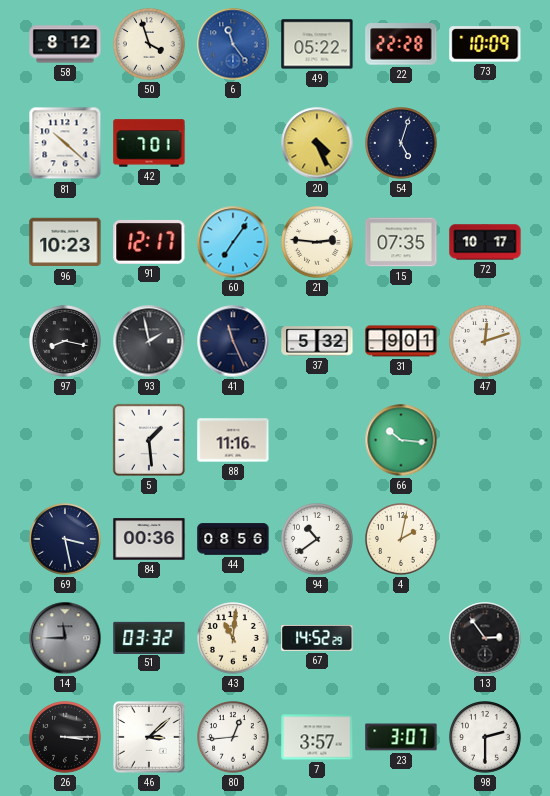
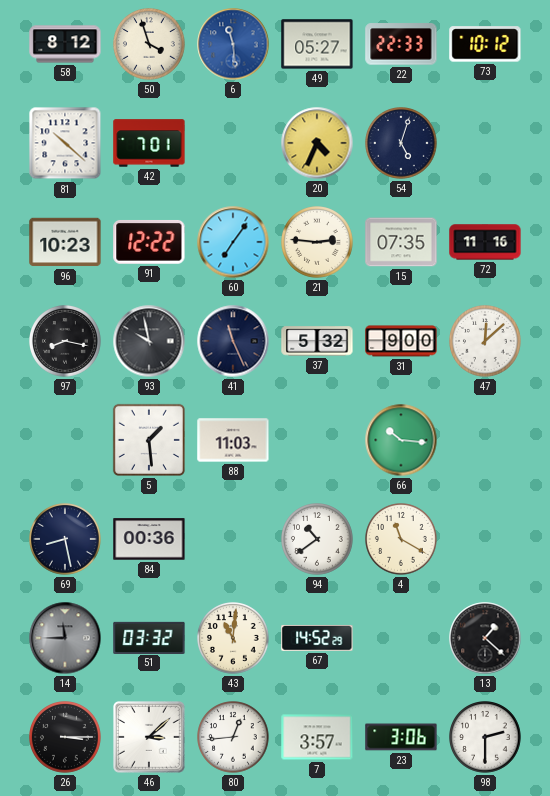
6: 11:24 -> 11:29 (233, 44)
49: 05:22 -> 05:27 (317, 44)
22: 22:28 -> 22:33 (401, 44)
73: 10:09 -> 10:12 (485, 44)
20: 4:26 -> 4:34 (317, 143)
91: 12:17 -> 12:22 (149, 242)
72: 10:17 -> 11:16 (485, 242)
93: 1:58 -> 9:58 (149, 341)
31: 9:01 -> 9:00 (401, 341)
47: 12:12 -> 12:08 (486, 342)
88: 11:16 -> 11:03 (233, 440)
69: 3:28 -> 8:28 (66, 540)
44: 08:56 -> none (233, 539)
4: 2:02 -> 11:20 (402, 540)
13: 2:54 -> 1:22 (485, 638)
23: 3:07 -> 3:06 (401, 737)
